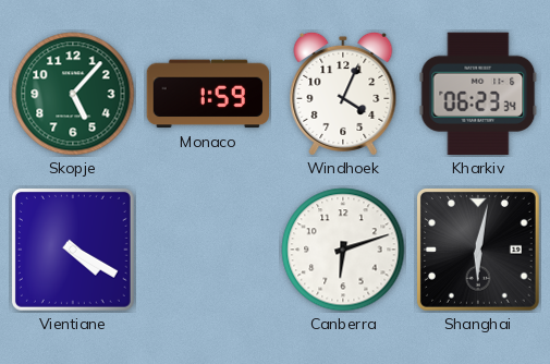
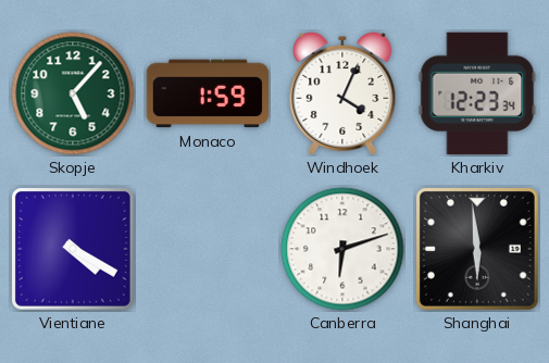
Kharkiv: 06:23 -> 12:23 (477, 93)
Shanghai: 6:02 -> 5:59 (477, 249)
